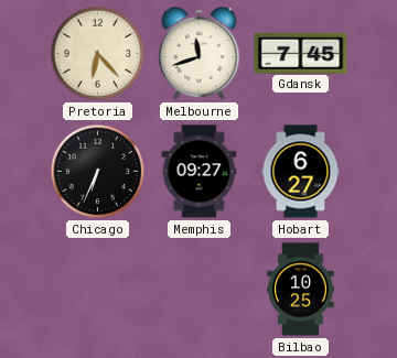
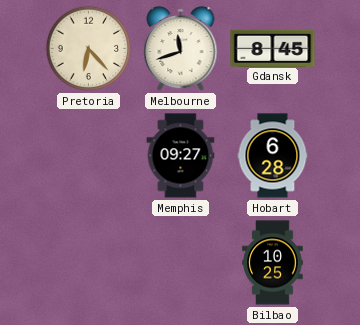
Gdansk: 7:45 -> 8:45 (273, 48)
Chicago: 6:34 -> none (98, 172)
Hobart: 6:27 -> 6:28 (273, 156)
